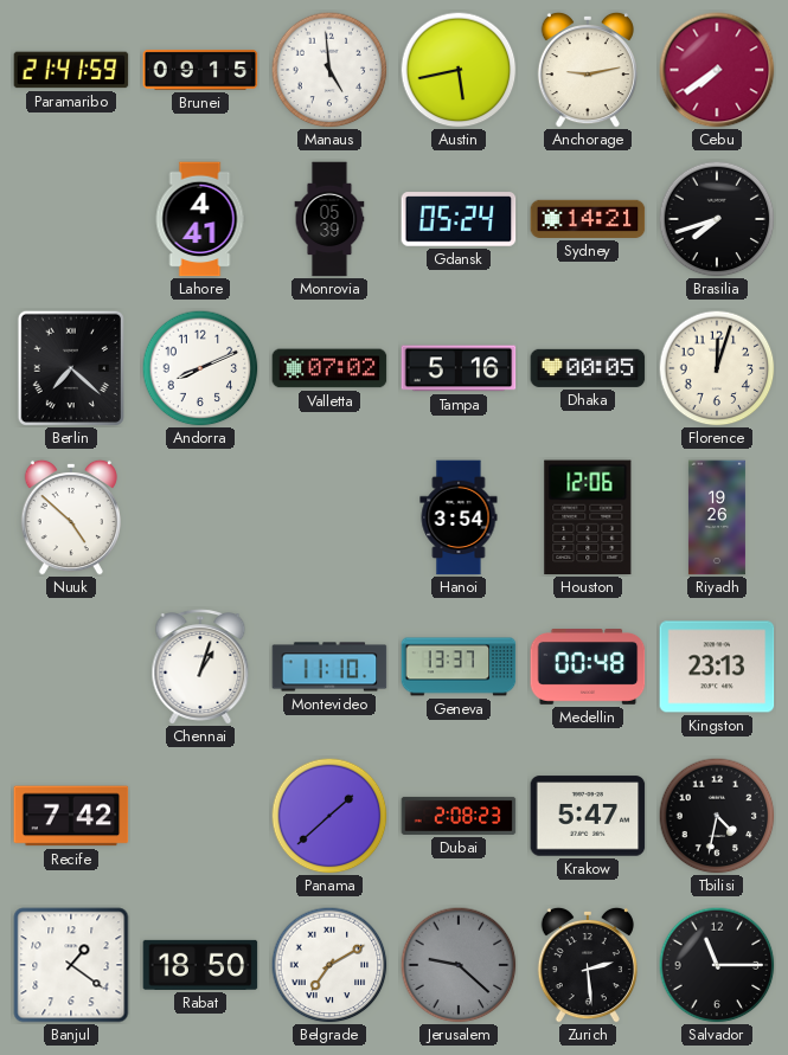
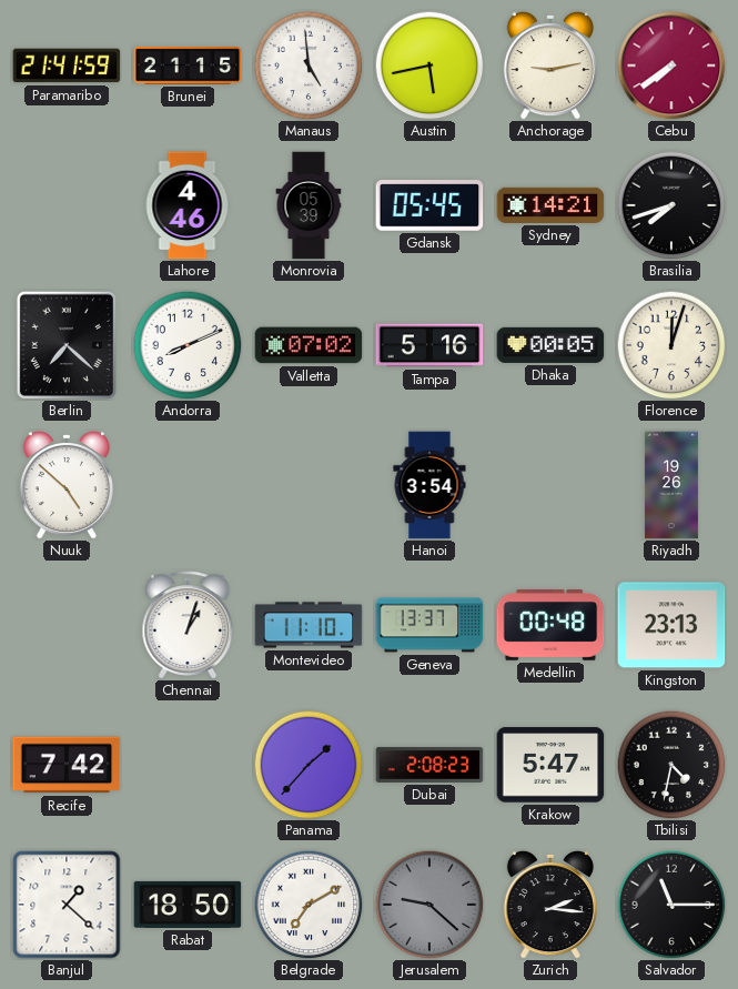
Brunei: 09:15 -> 21:15 (188, 65)
Lahore: 4:41 -> 4:46 (188, 205)
Gdansk: 05:24 -> 05:45 (429, 205)
Houston: 12:06 -> none (588, 517)
Panama: 1:38 -> 1:37 (309, 765)
Banjul: 1:21 -> 1:22 (67, 905)
Zurich: 2:29 -> 2:16 (550, 905)
